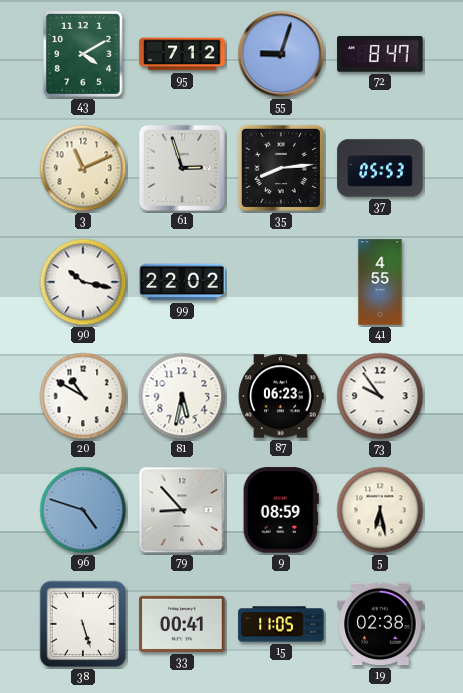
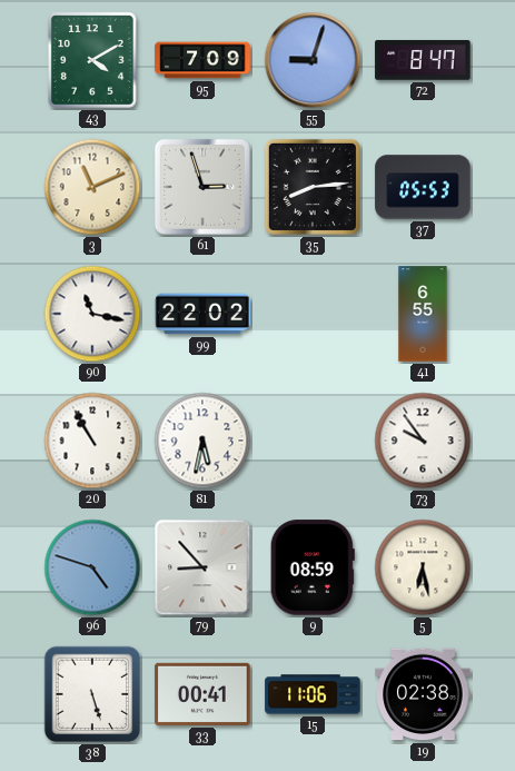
95: 7:12 -> 7:09 (202, 60)
90: 10:17 -> 11:17 (92, 314)
41: 4:55 -> 6:55 (423, 314)
20: 10:50 -> 10:55 (92, 441)
87: 06:23 -> none (281, 396)
15: 11:05 -> 11:06 (313, 694)
